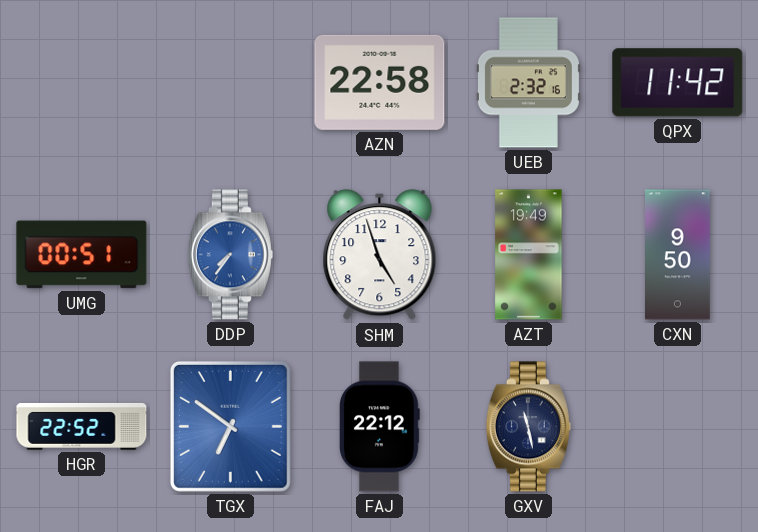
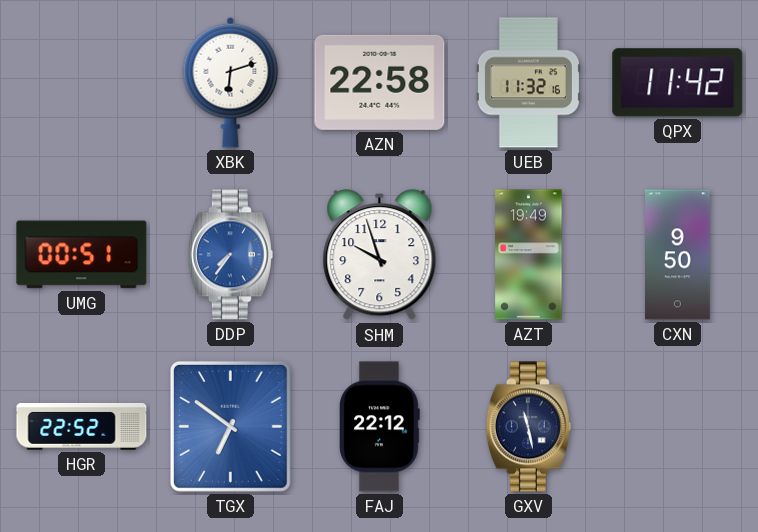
XBK: none -> 6:12 (231, 82)
UEB: 2:32 -> 11:32 (528, 83)
SHM: 4:57 -> 9:57 (380, 255)
